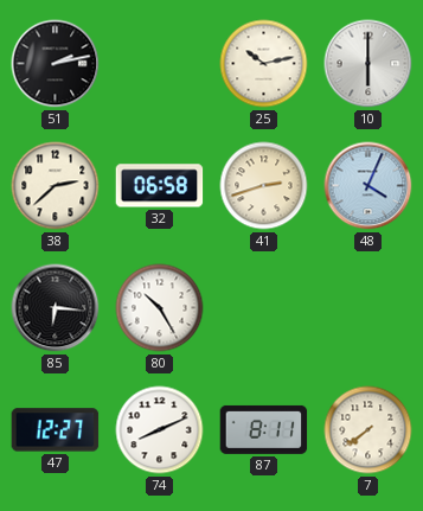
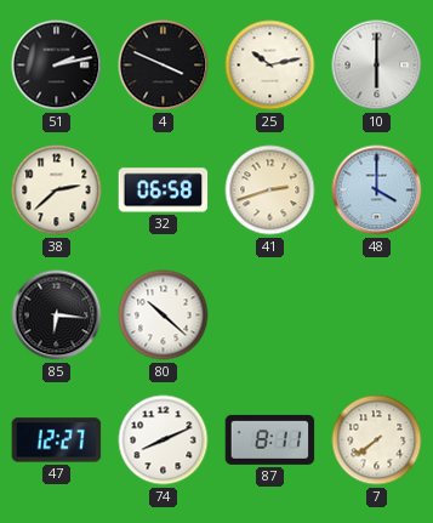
4: none -> 3:49 (164, 66)
48: 4:04 -> 4:00 (377, 191)
80: 10:25 -> 10:22 (164, 315)
